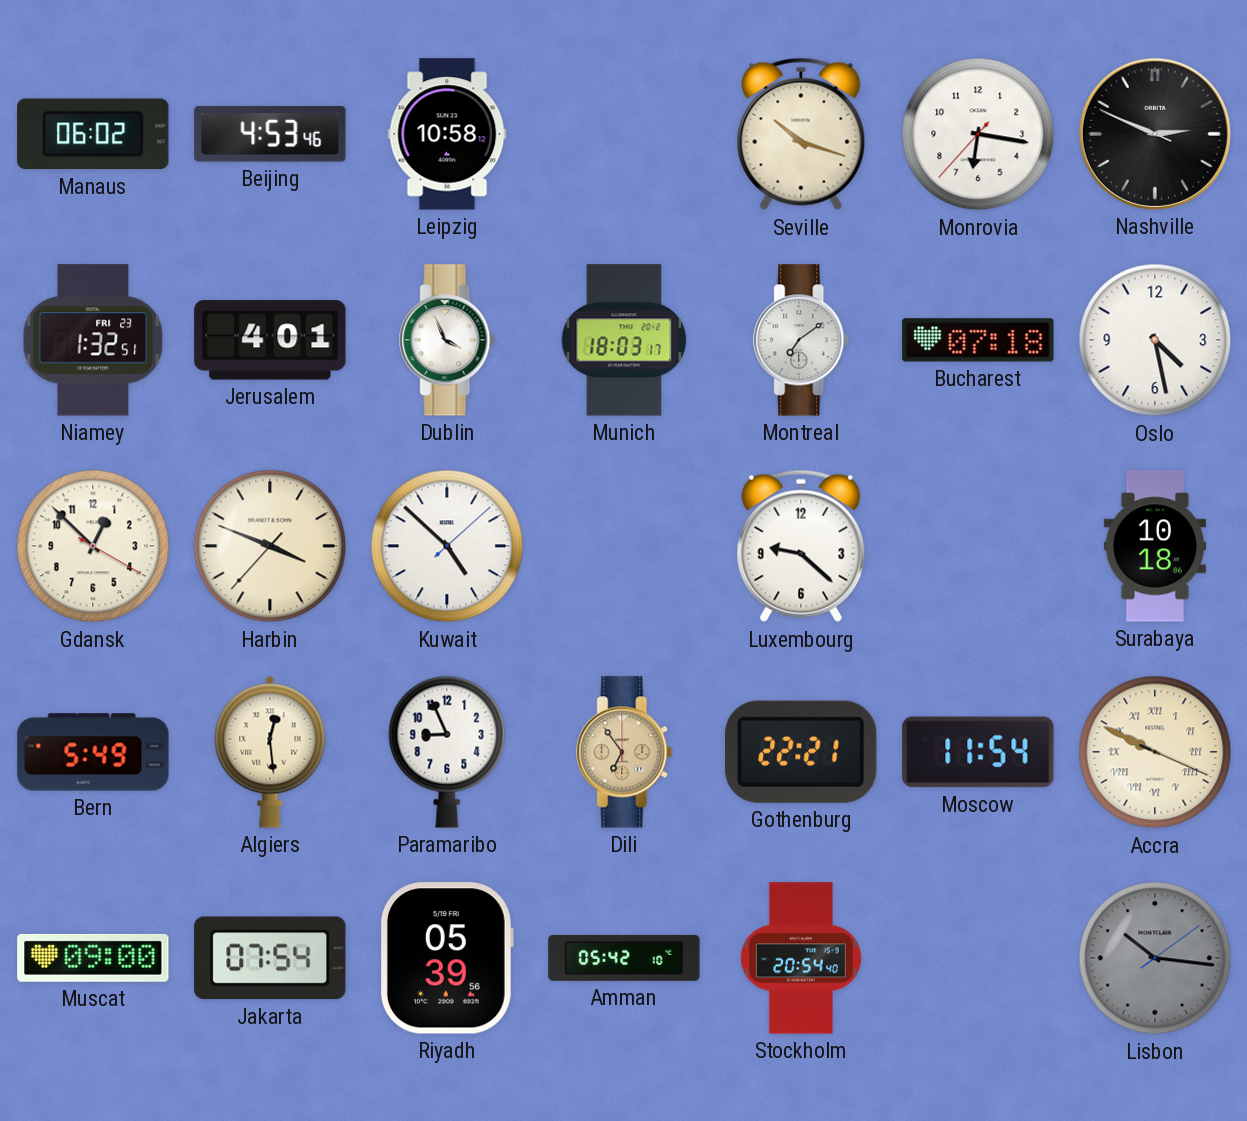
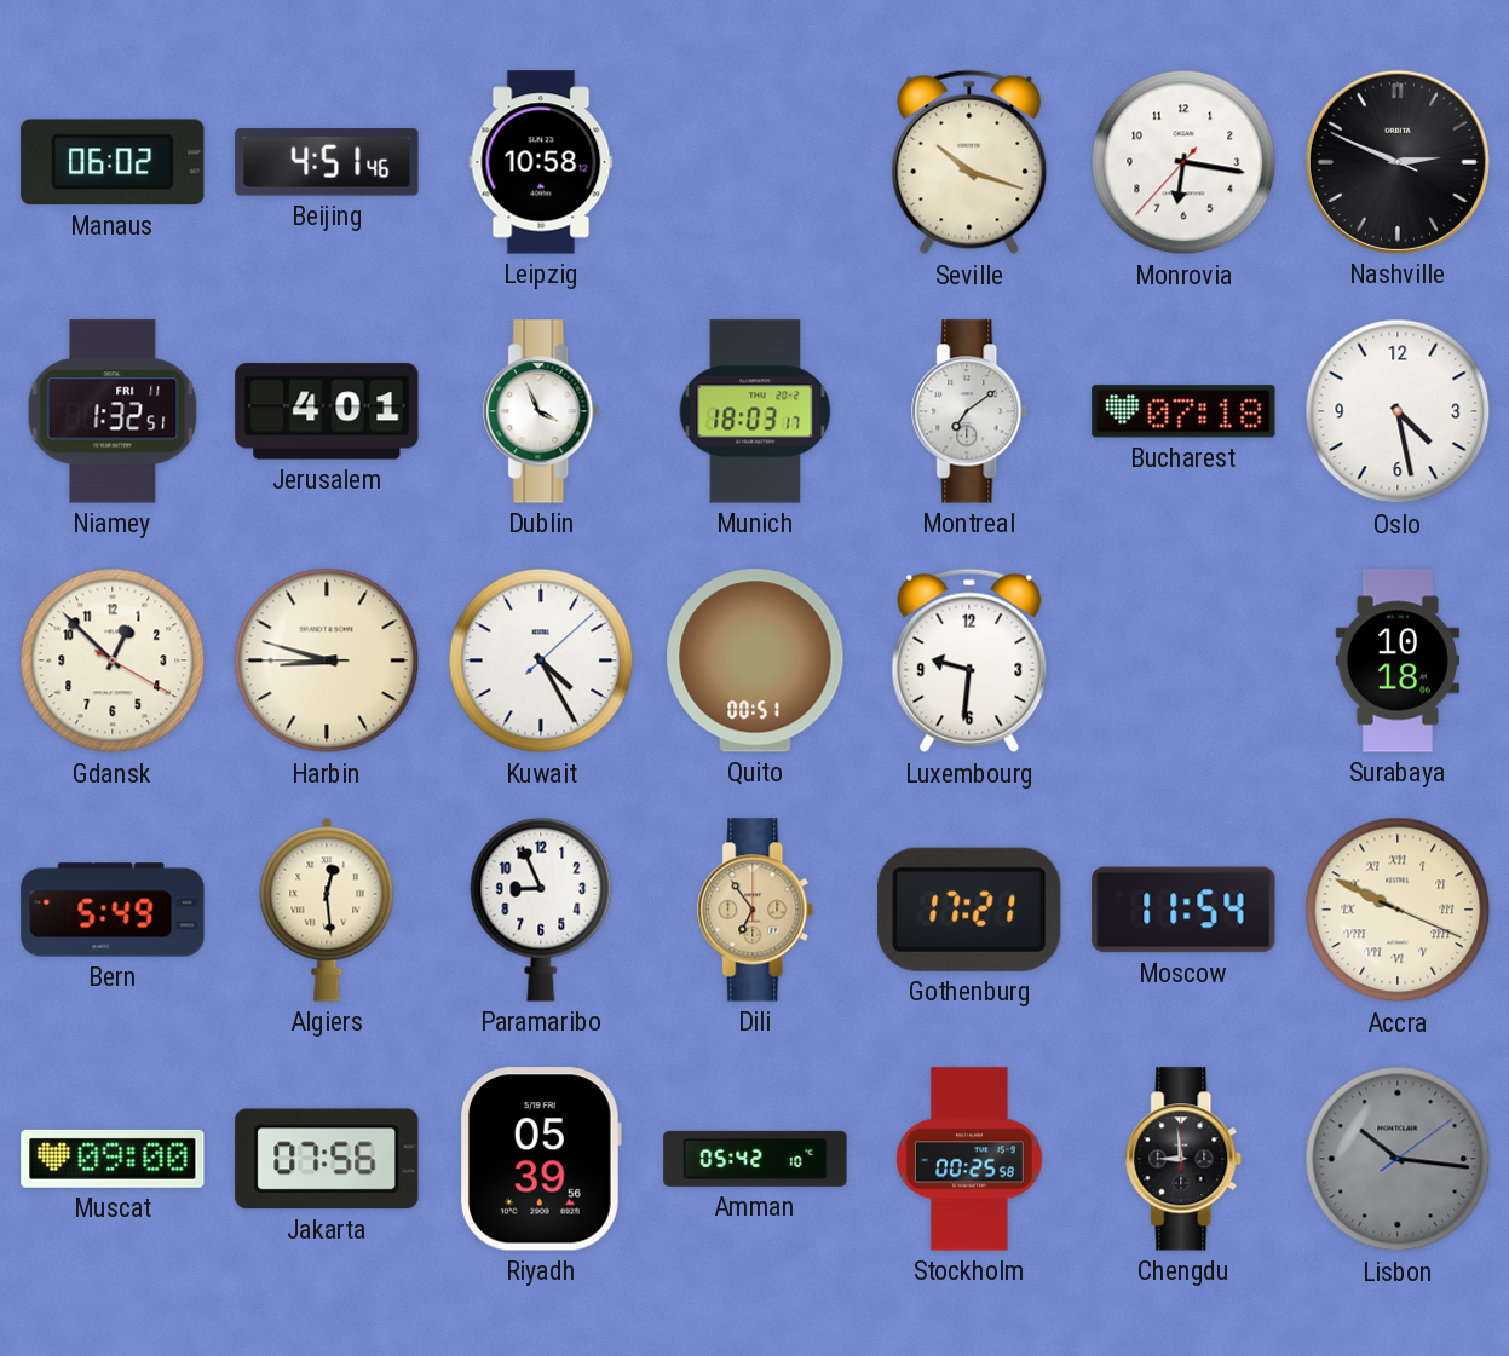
Beijing: 4:53 -> 4:51 (327, 162)
Niamey date: FRI 23 -> FRI 11 (113, 411)
Harbin: 3:48 -> 8:47 (327, 660)
Kuwait: 4:52 -> 4:25 (541, 660)
Quito: none -> 00:51 (755, 660)
Luxembourg: 9:22 -> 9:31 (969, 660)
Gothenburg: 22:21 -> 17:21 (971, 910)
Jakarta: 07:54 -> 07:56 (327, 1159)
Stockholm: 20:54 -> 00:25 (971, 1159)
Chengdu: none -> 8:59 (1185, 1159)
